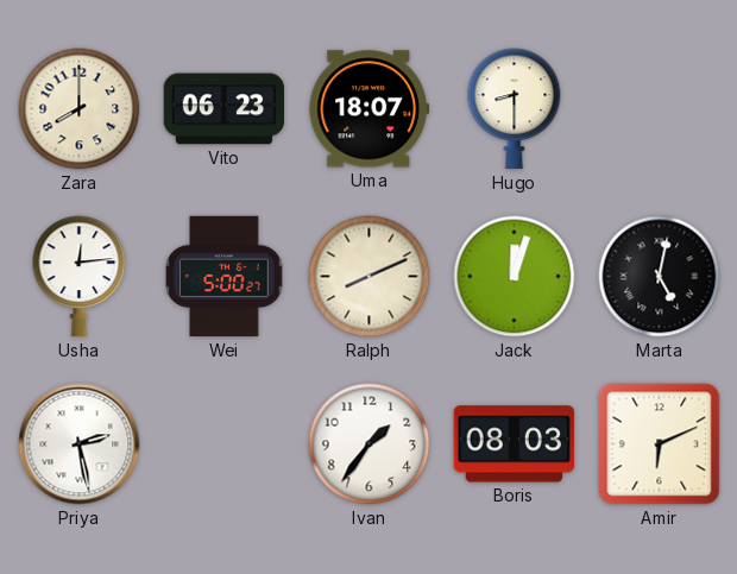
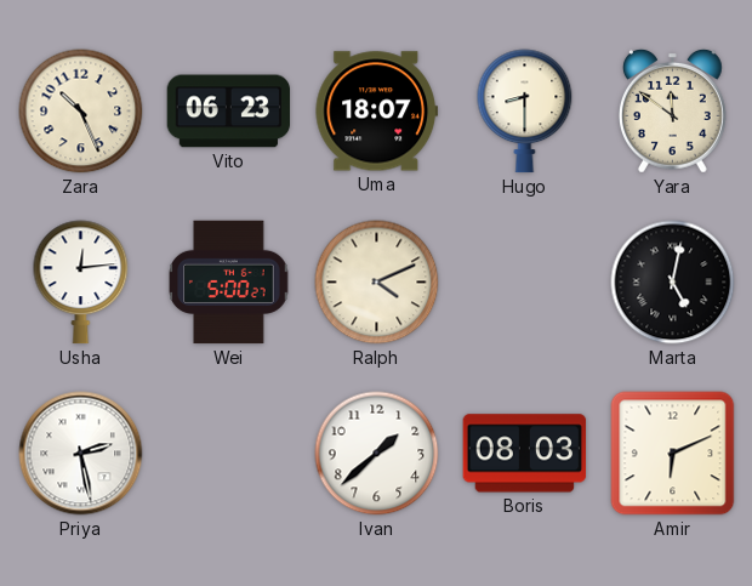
Zara: 8:00 -> 10:26 (81, 112)
Yara: none -> 11:51 (673, 110)
Ralph: 8:11 -> 4:11 (377, 283)
Jack: 12:03 -> none (515, 277)
Ivan: 1:36 -> 1:38 (377, 454)
